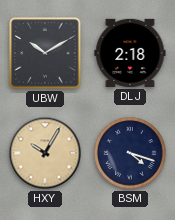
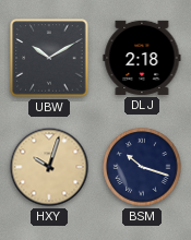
HXY: 10:05 -> 10:03 (49, 167)
BSM: 4:18 -> 10:18 (142, 167)
